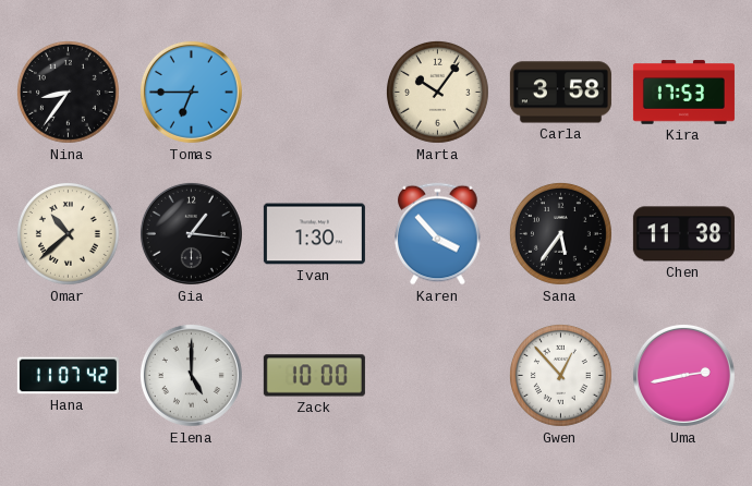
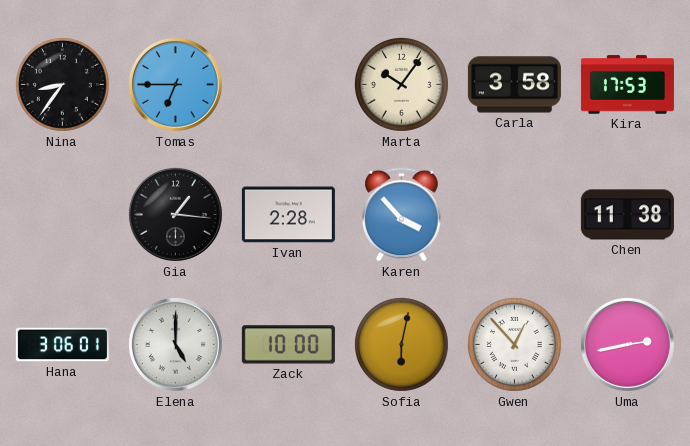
Omar: 10:38 -> none (68, 233)
Ivan: 1:30 -> 2:28 (288, 215)
Sana: 5:36 -> none (560, 233)
Hana: 11:07 -> 3:06 (62, 345)
Sofia: none -> 6:02 (401, 344)
